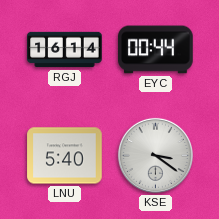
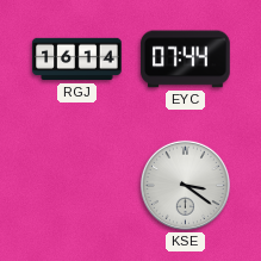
EYC: 00:44 -> 07:44 (186, 60)
LNU: 5:40 -> none (65, 156)
